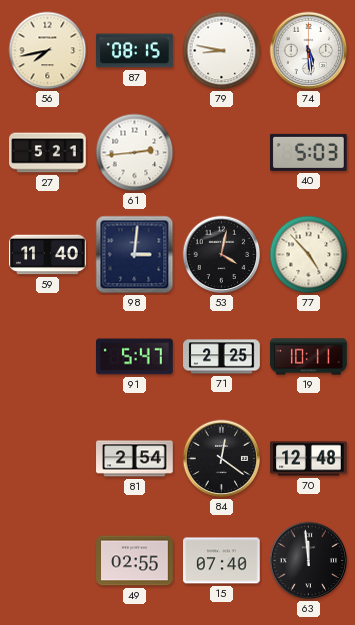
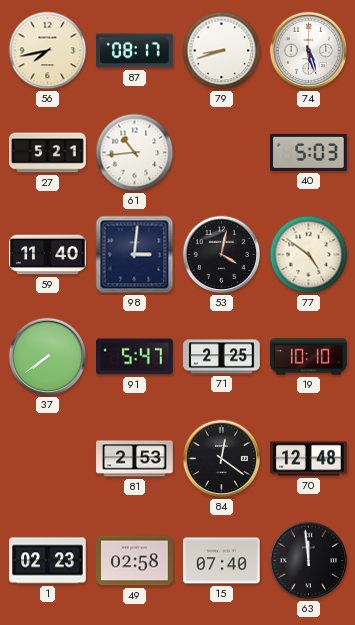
87: 08:15 -> 08:17 (135, 51)
79: 8:47 -> 8:42 (222, 51)
74: 5:29 -> 5:27 (309, 51)
61: 2:44 -> 10:44 (135, 153)
77: 4:53 -> 4:51 (309, 255)
37: none -> 7:39 (48, 357)
19: 10:11 -> 10:10 (309, 357)
81: 2:54 -> 2:53 (135, 459)
1: none -> 02:23 (48, 561)
49: 02:55 -> 02:58 (135, 561)
